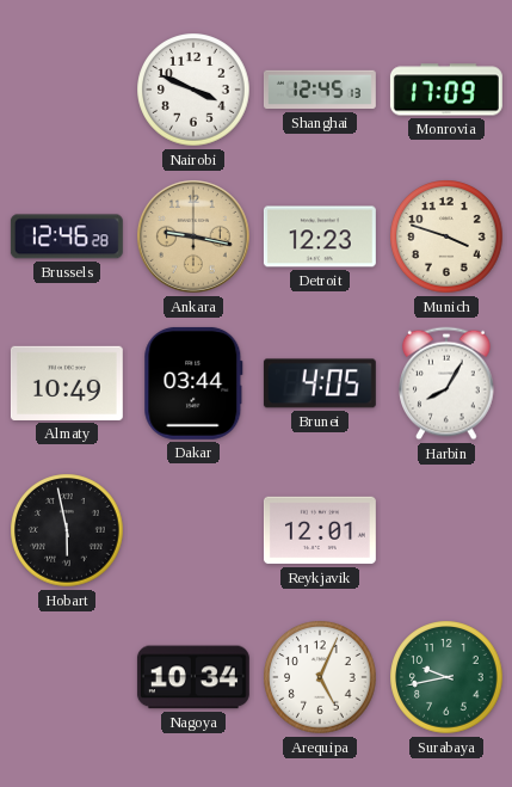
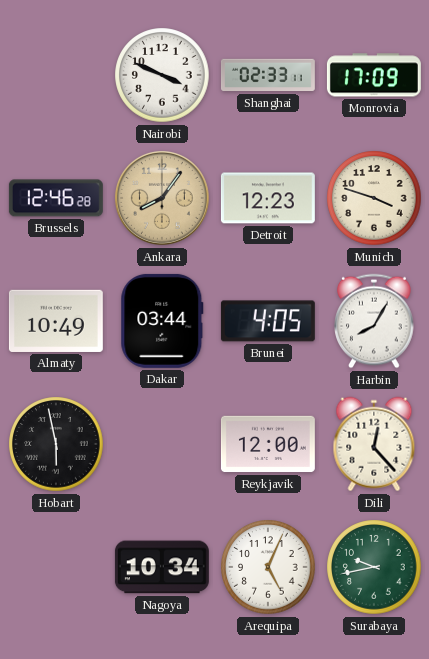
Shanghai: 12:45 -> 02:33 (268, 75)
Ankara: 9:17 -> 8:06 (162, 198)
Reykjavik: 12:01 -> 12:00 (268, 444)
Dili: none -> 12:23 (374, 444)
